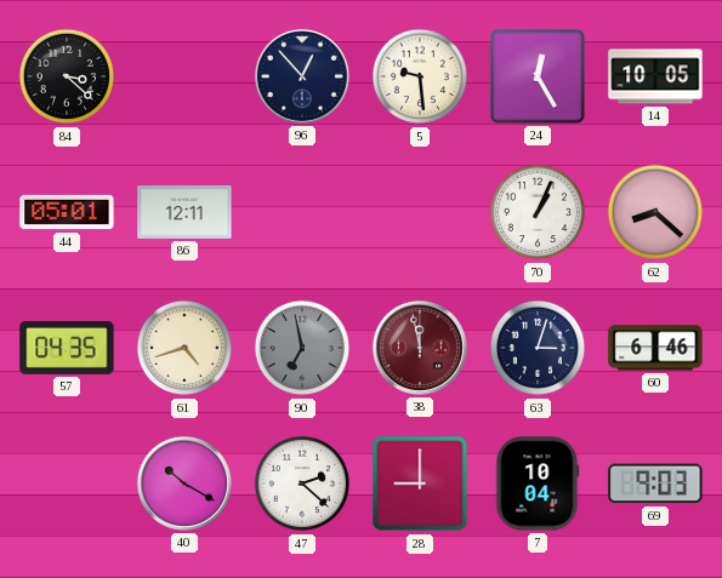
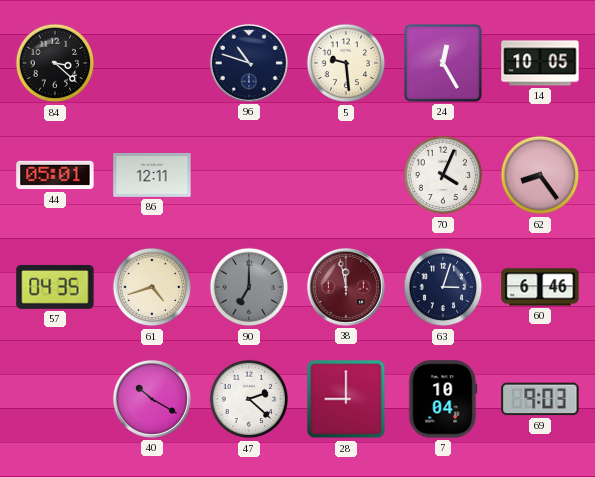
96: 12:53 -> 10:48 (249, 63)
70: 1:04 -> 4:04 (443, 175)
62: 8:22 -> 8:24 (540, 175)
90: 6:58 -> 7:00 (249, 287)
